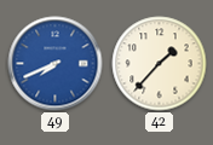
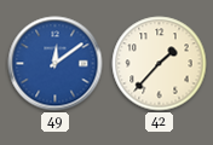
49: 7:41 -> 12:09 (56, 64)
